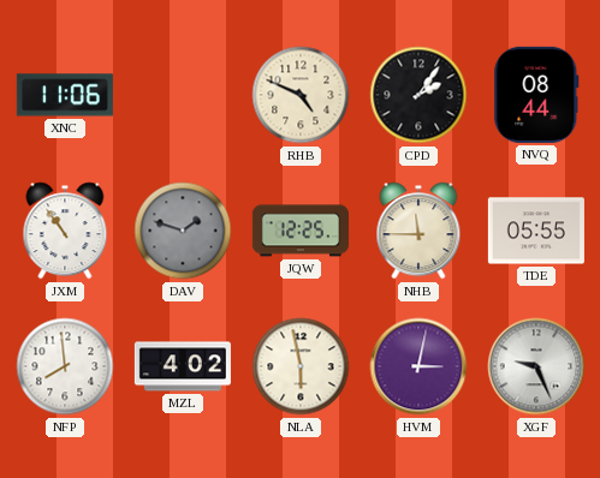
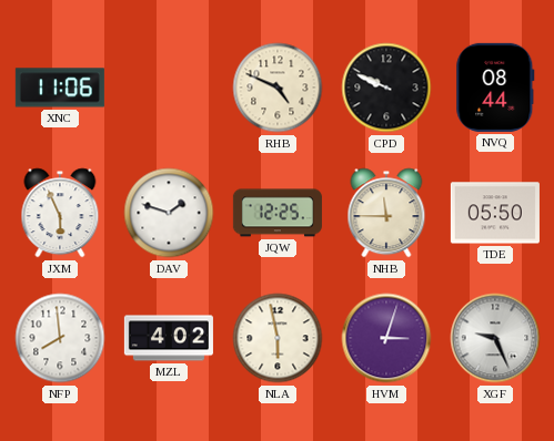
CPD: 2:06 -> 9:49 (386, 88)
JXM: 10:54 -> 5:56 (60, 213)
DAV dial: grey -> white (169, 213)
TDE: 05:55 -> 05:50 (495, 213)
HVM: 3:02 -> 3:03 (386, 338)
